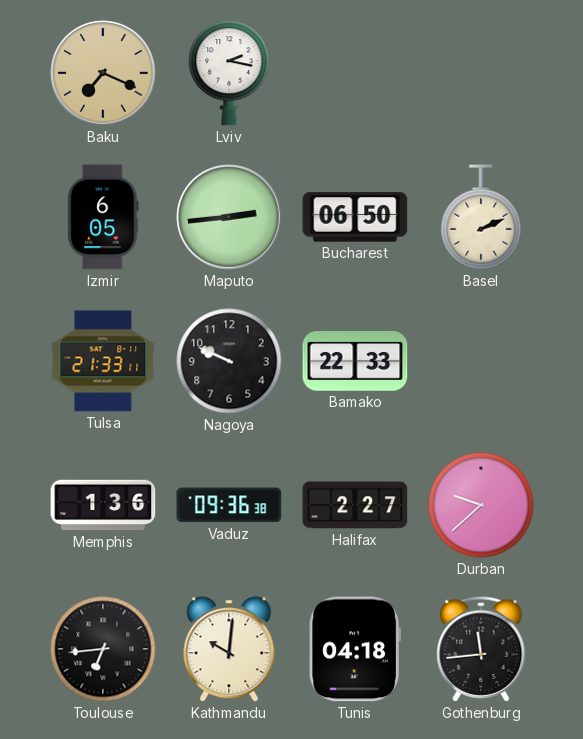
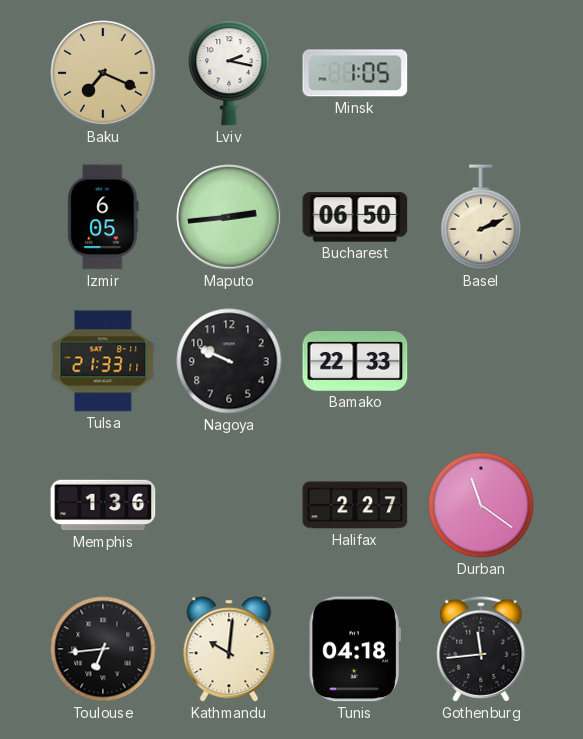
Minsk: none -> 1:05 (355, 73)
Vaduz: 09:36 -> none (229, 505)
Durban: 9:38 -> 11:21 (481, 505)
